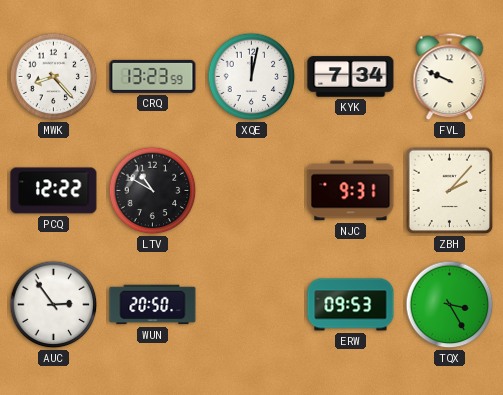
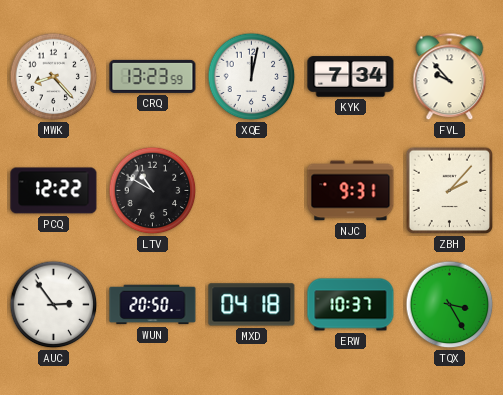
FVL: 9:49 -> 9:53 (450, 77)
MXD: none -> 04:18 (252, 305)
ERW: 09:53 -> 10:37 (351, 305)
